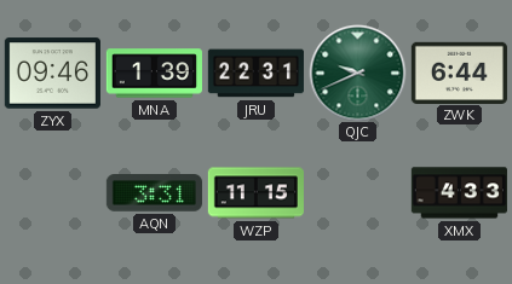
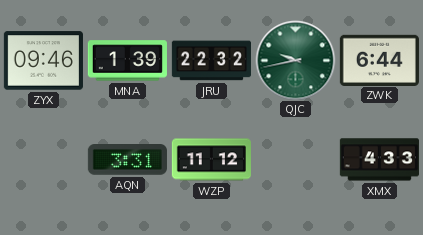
JRU: 22:31 -> 22:32 (211, 61)
QJC: 9:41 -> 9:43 (295, 60)
WZP: 11:15 -> 11:12 (211, 160)
